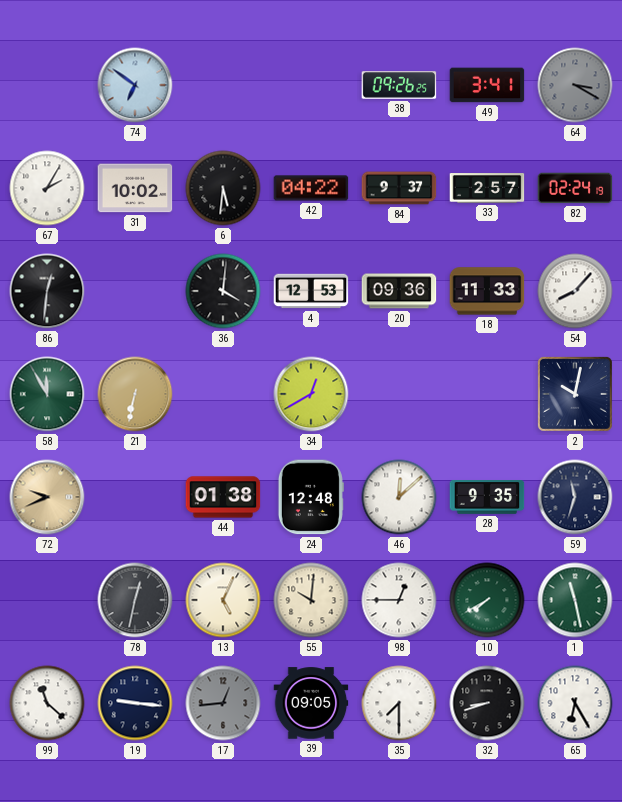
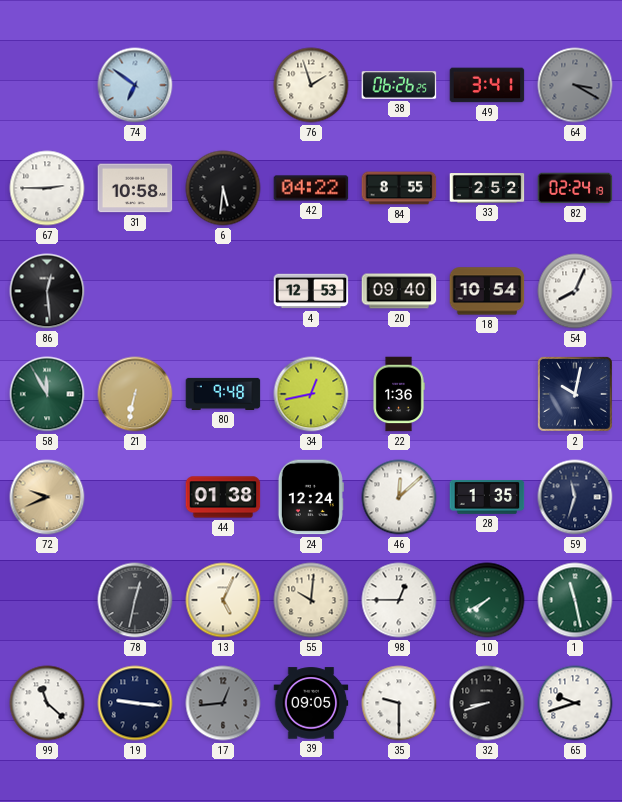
76: none -> 1:57 (311, 85)
38: 09:26 -> 06:26 (399, 85)
67: 2:05 -> 2:45 (47, 188)
31: 10:02 -> 10:58 (135, 188)
84: 9:37 -> 8:55 (399, 188)
33: 2:57 -> 2:52 (487, 188)
86: 12:31 -> 12:29 (47, 291)
36: 4:01 -> none (223, 291)
20: 09:36 -> 09:40 (399, 291)
18: 11:33 -> 10:54 (487, 291)
54: 8:07 -> 8:04 (575, 291)
80: none -> 9:48 (223, 394)
34: 12:40 -> 12:43 (311, 394)
22: none -> 1:36 (399, 394)
24: 12:48 -> 12:24 (311, 497)
28: 9:35 -> 1:35 (487, 498)
35: 7:30 -> 9:30 (399, 703)
65: 6:25 -> 9:42 (575, 703)
